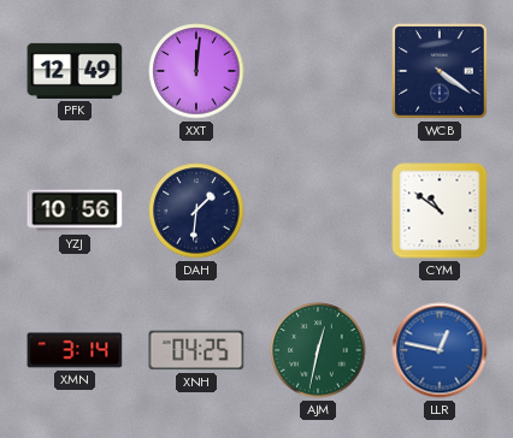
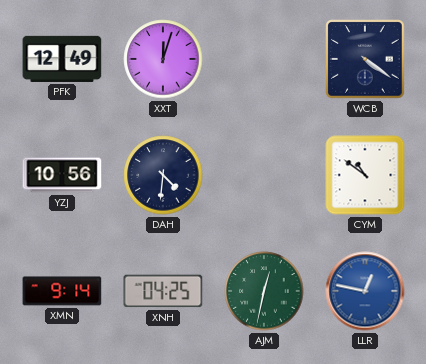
XXT: 12:01 -> 12:03 (163, 59)
DAH: 1:31 -> 4:31 (163, 175)
XMN: 3:14 -> 9:14 (62, 291)
